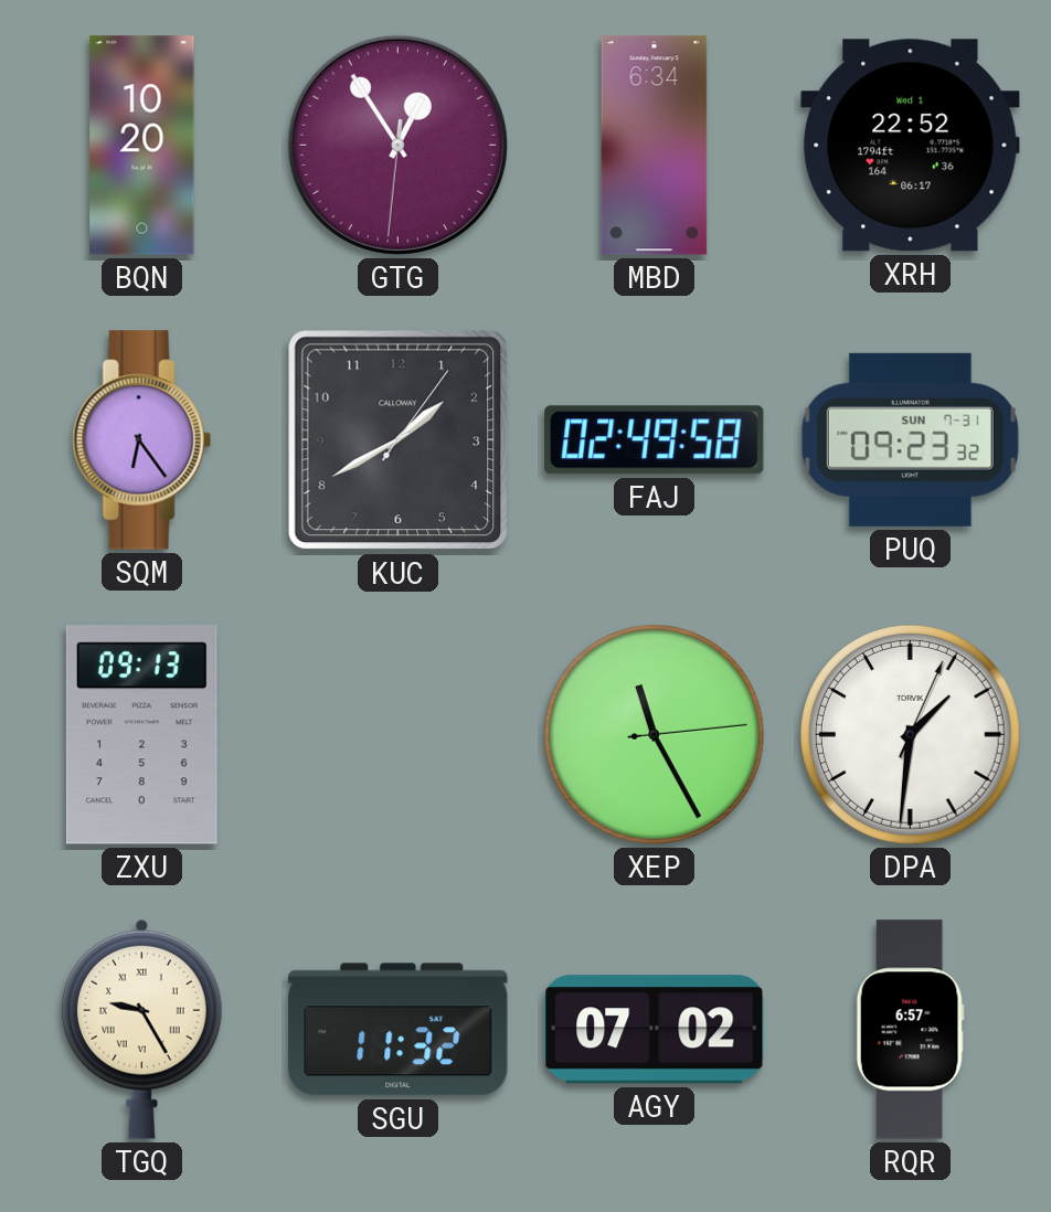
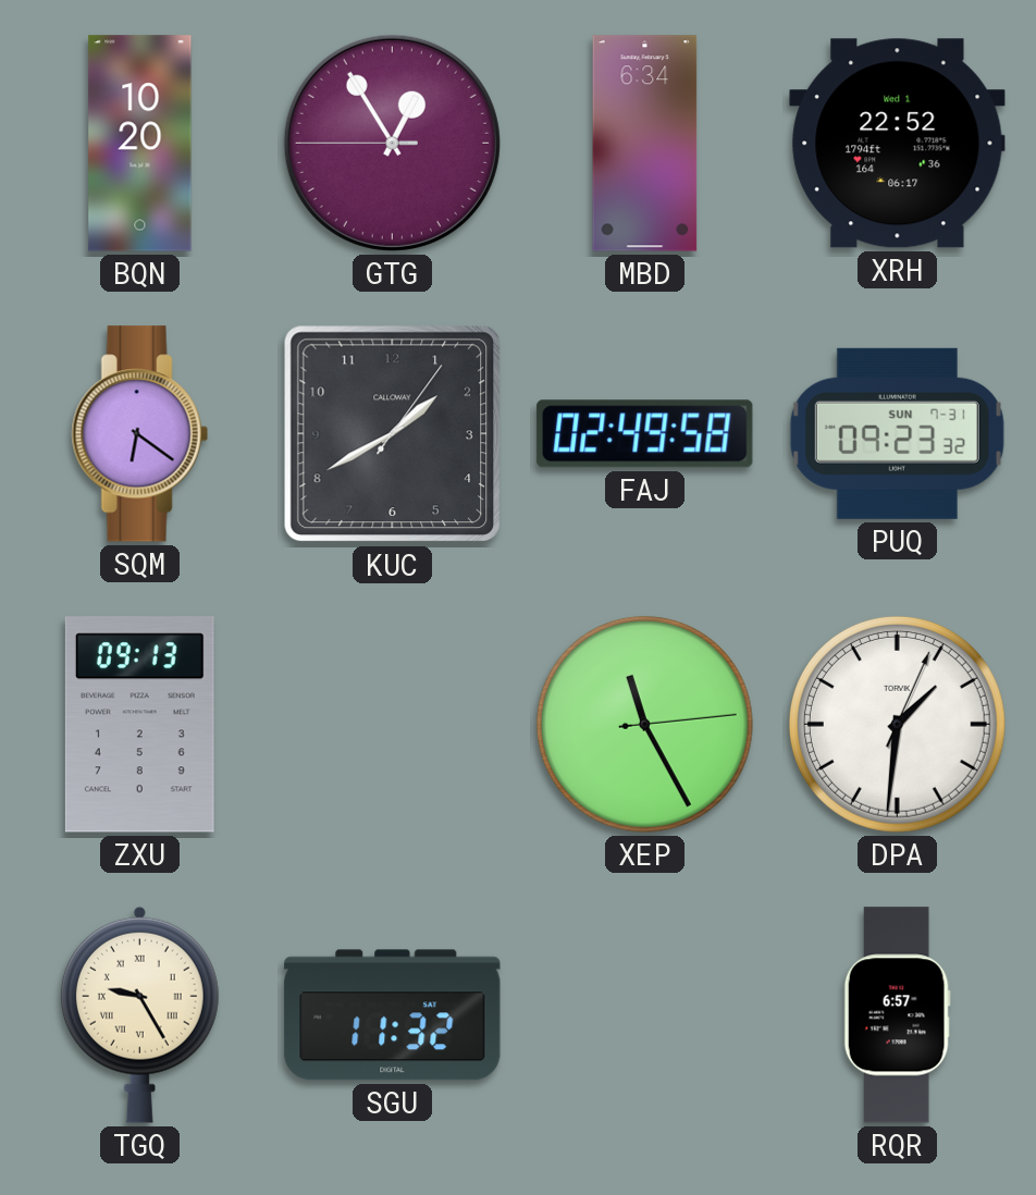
GTG: 12:54:31 -> 12:54:45 (392, 143)
SQM: 6:24 -> 6:21 (139, 434)
AGY: 07:02 -> none (655, 1030)
